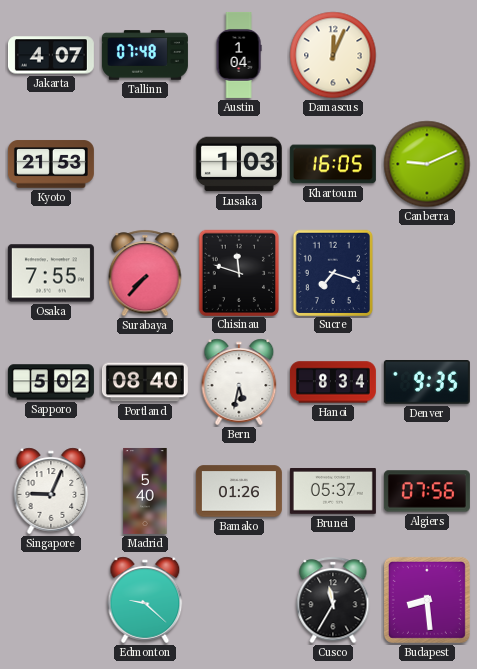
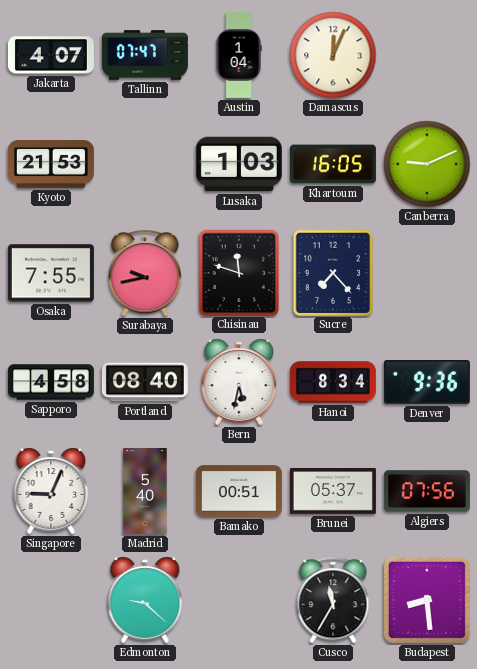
Tallinn: 07:48 -> 07:47 (145, 55)
Surabaya: 7:37 -> 9:43 (145, 273)
Sucre: 7:18 -> 7:23 (332, 272)
Sapporo: 5:02 -> 4:58 (51, 382)
Denver: 9:35 -> 9:36 (427, 383)
Bamako: 01:26 -> 00:51 (239, 491)
